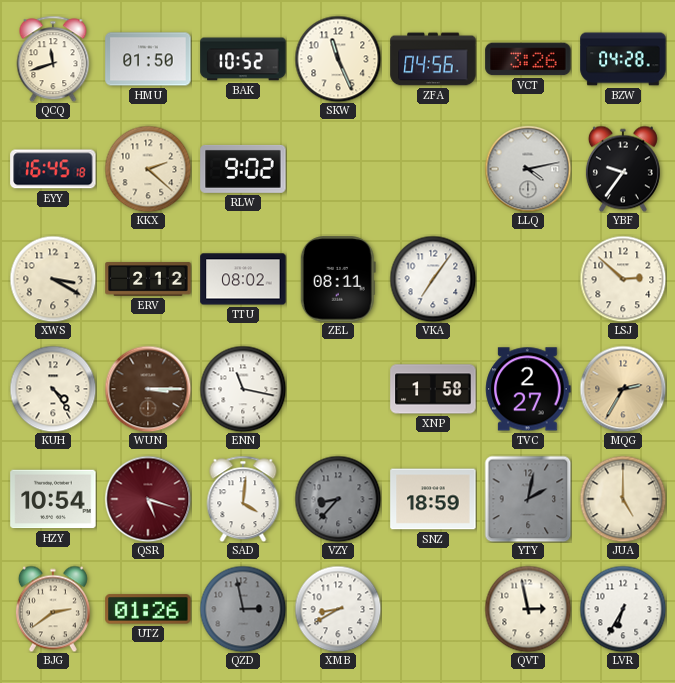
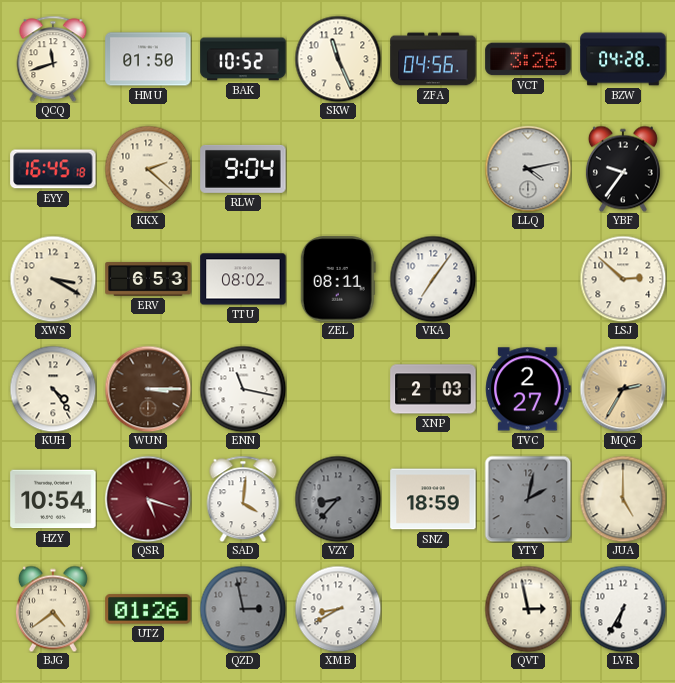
RLW: 9:02 -> 9:04 (243, 169)
ERV: 2:12 -> 6:53 (148, 279)
XNP: 1:58 -> 2:03 (433, 389)
BJG: 2:39 -> 4:39 (53, 609)
